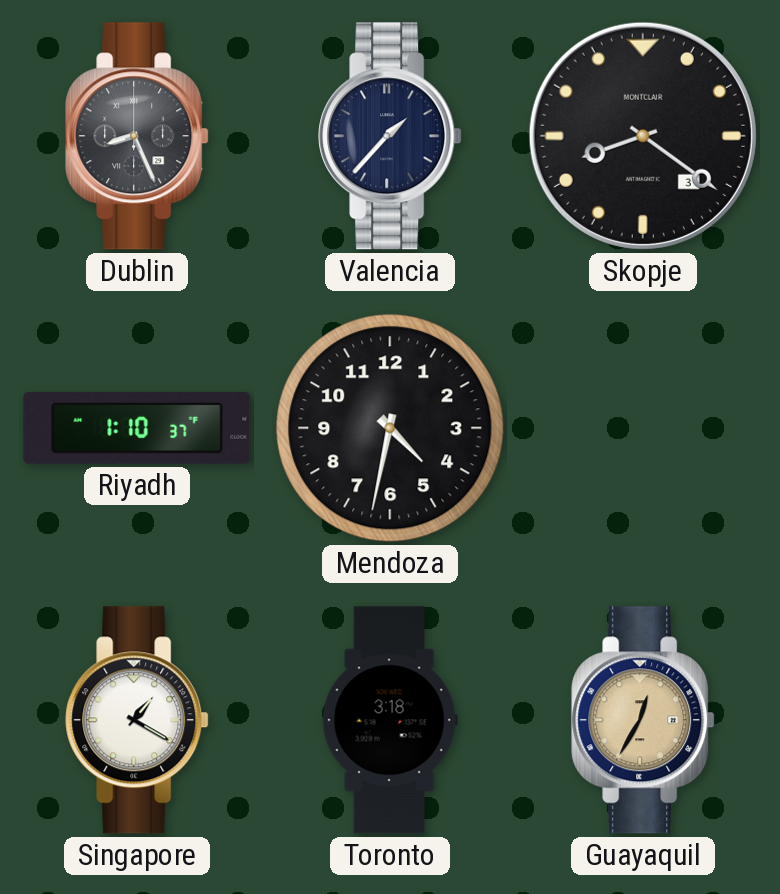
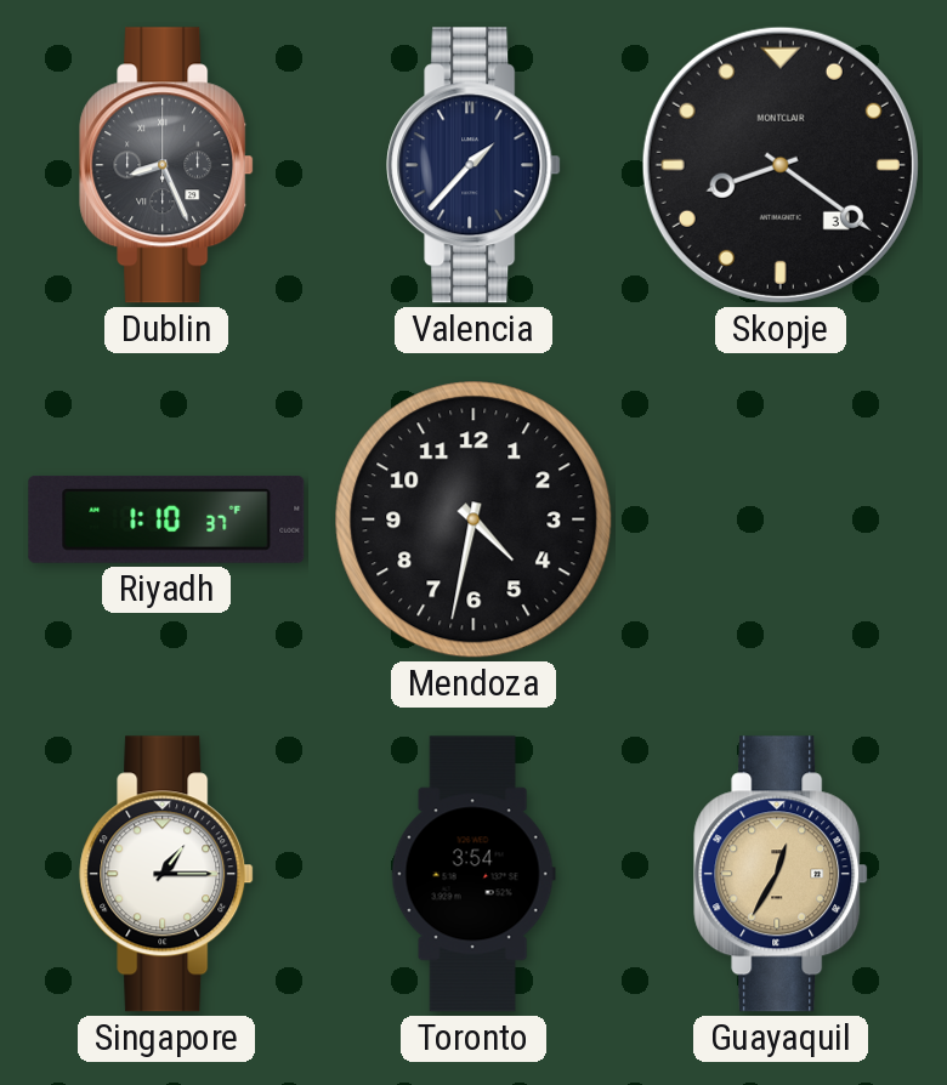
Singapore: 1:20 -> 1:15 (166, 874)
Toronto: 3:18 -> 3:54 (473, 874)
